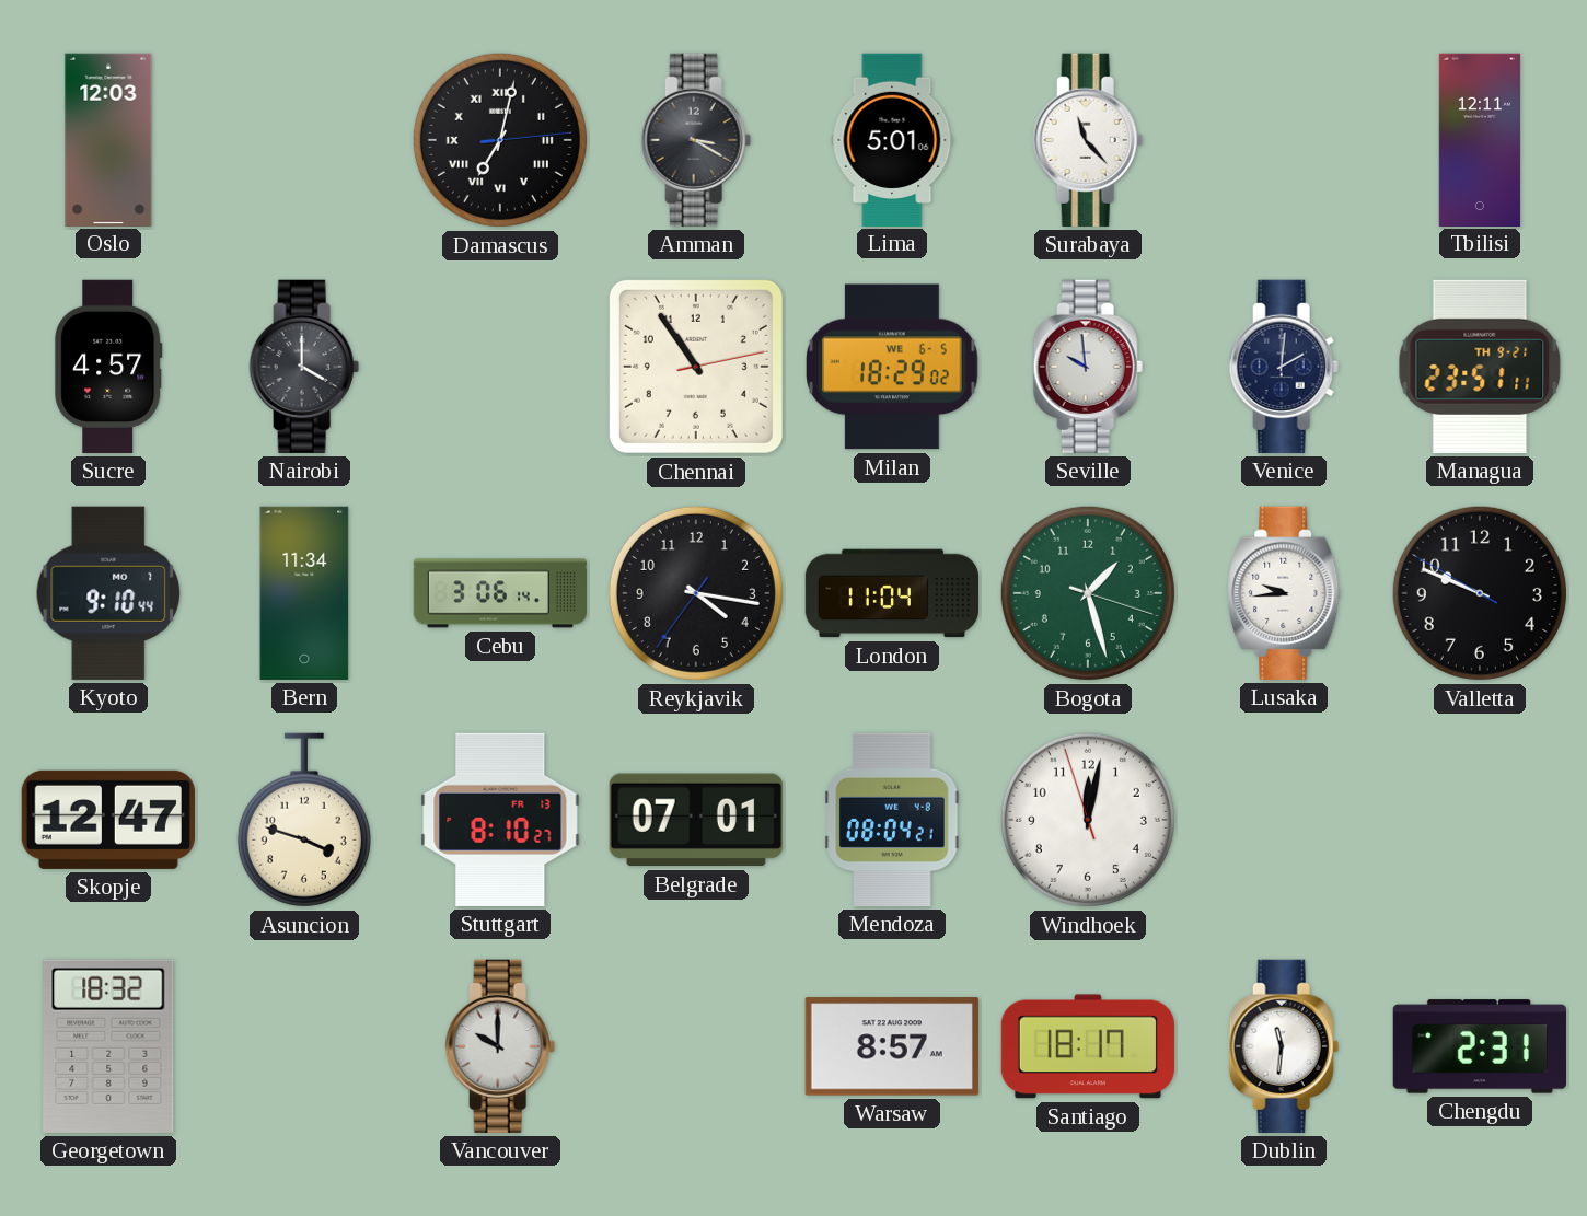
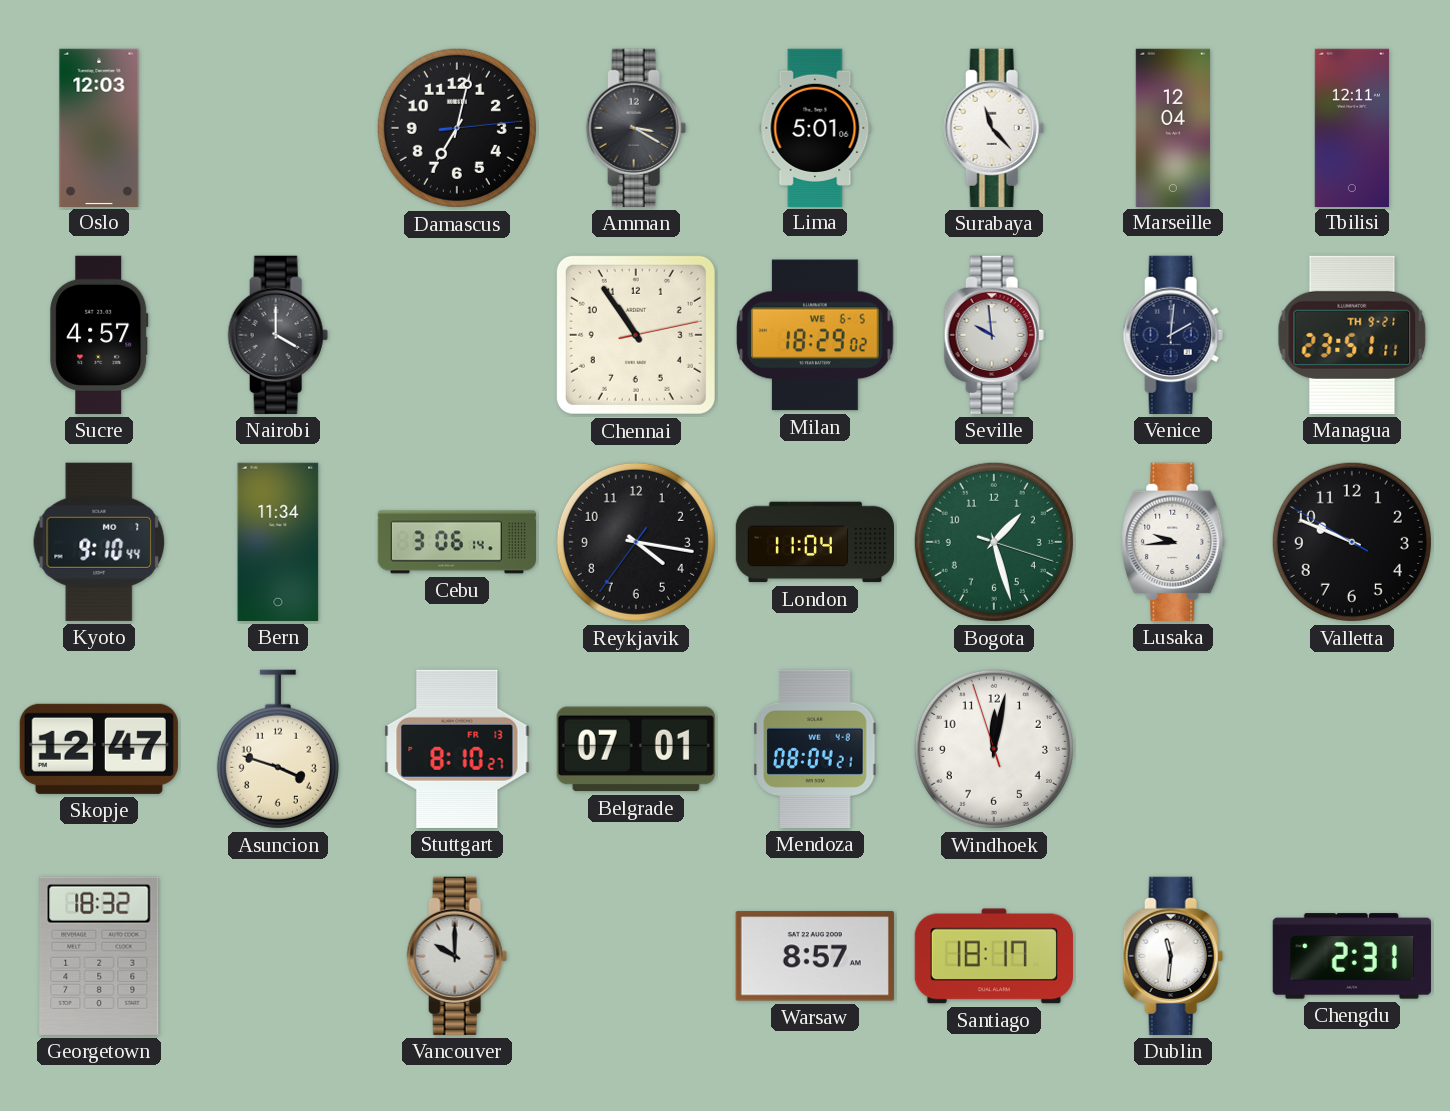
Damascus numerals: Roman -> Arabic (457, 128)
Marseille: none -> 12:04 (1173, 127)
